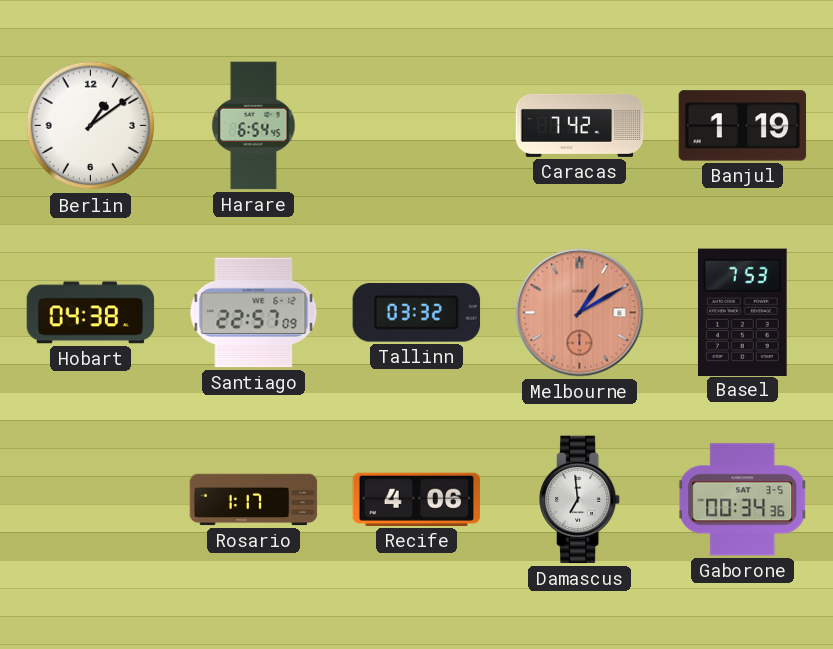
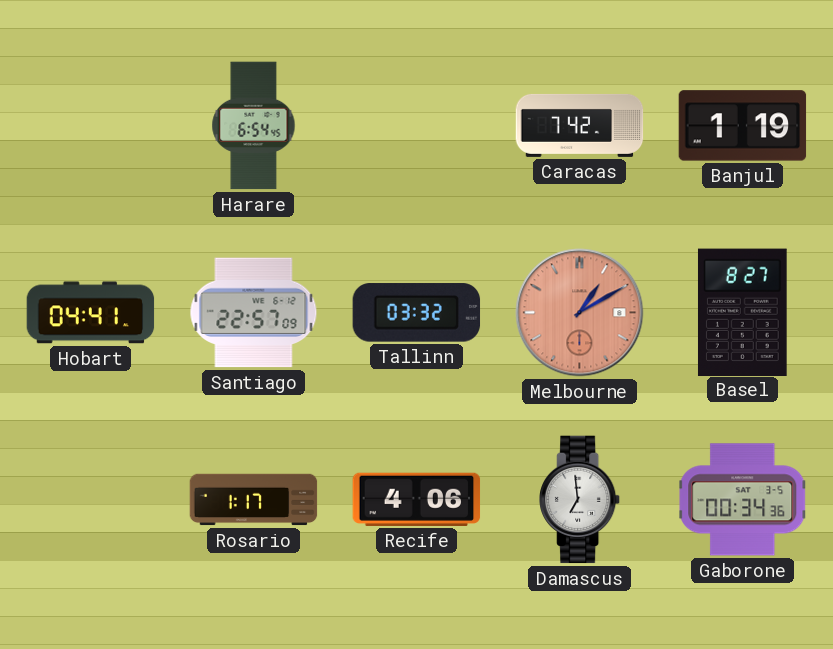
Berlin: 1:09 -> none (91, 126)
Hobart: 04:38 -> 04:41 (91, 313)
Basel: 7:53 -> 8:27 (742, 312)
